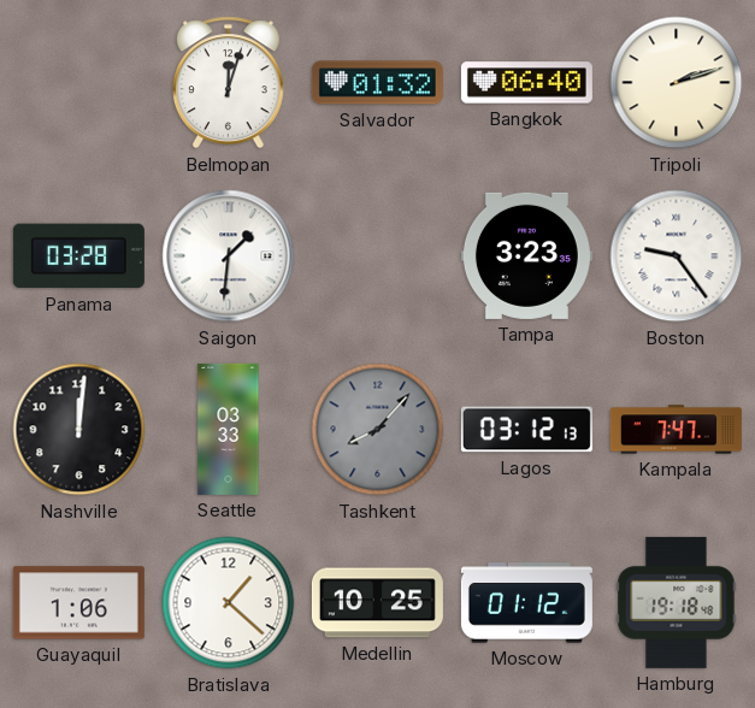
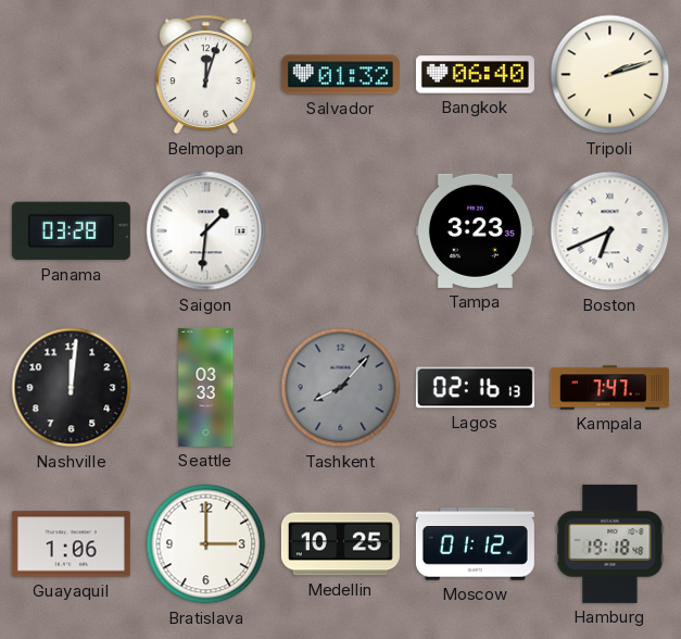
Boston: 9:24 -> 6:41 (610, 231)
Lagos: 03:12 -> 02:16 (475, 388)
Bratislava: 1:22 -> 3:00 (206, 544)
